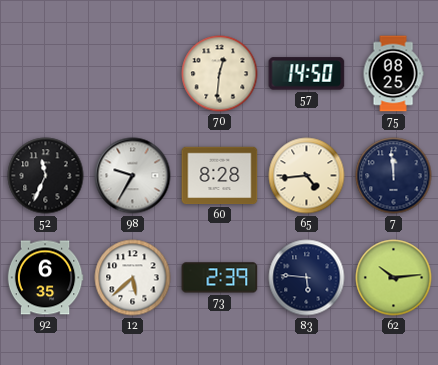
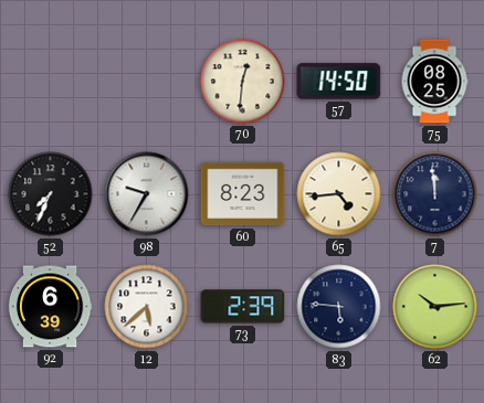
52: 11:34 -> 7:34 (51, 194)
60: 8:28 -> 8:23 (243, 194)
92: 6:35 -> 6:39 (50, 307)
